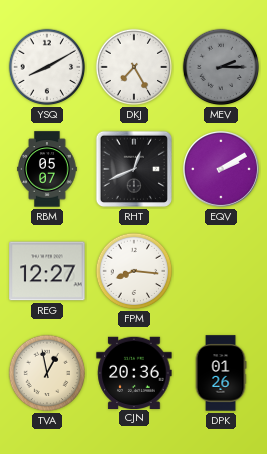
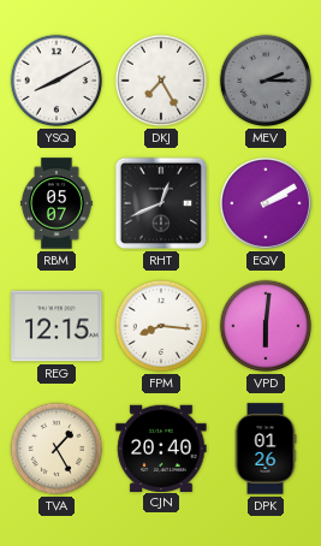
REG: 12:27 -> 12:15 (57, 326)
VPD: none -> 6:01 (266, 326)
TVA: 12:58 -> 1:25 (57, 449)
CJN: 20:36 -> 20:40 (161, 447)
